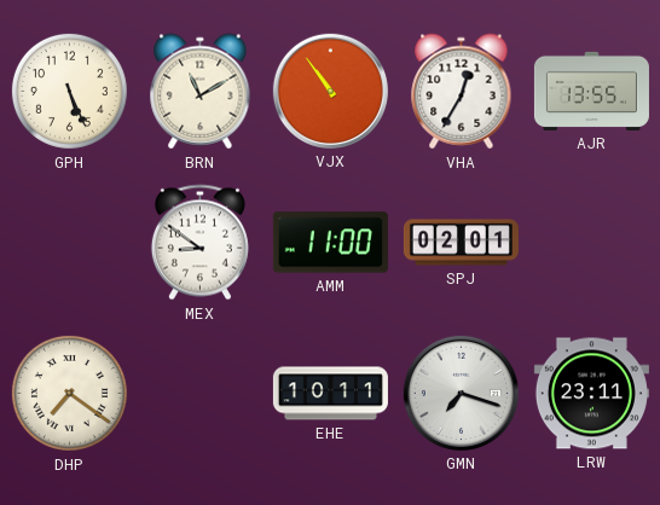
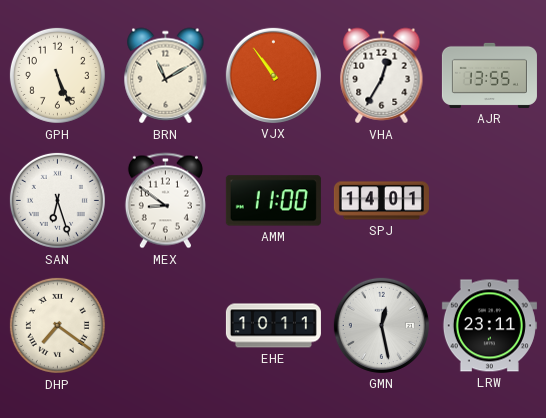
SAN: none -> 6:27 (57, 200)
SPJ: 02:01 -> 14:01 (381, 201)
GMN: 7:18 -> 12:28 (381, 325)
